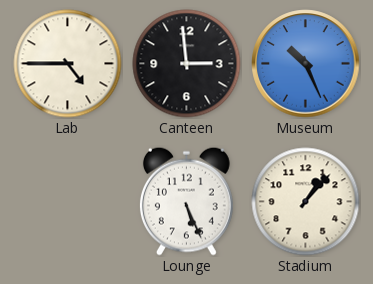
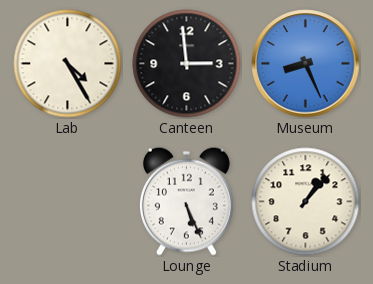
Lab: 4:45 -> 4:25 (68, 64)
Museum: 10:26 -> 8:26 (306, 64)
